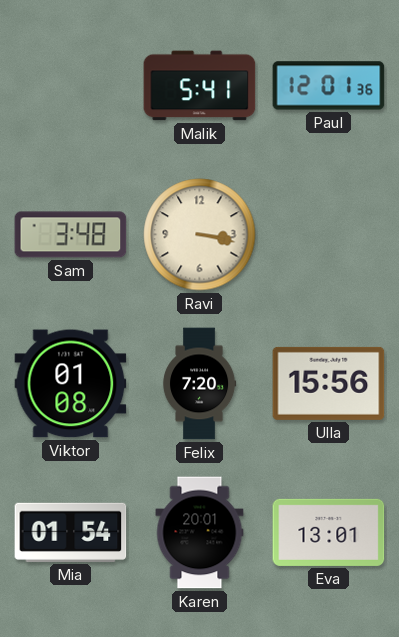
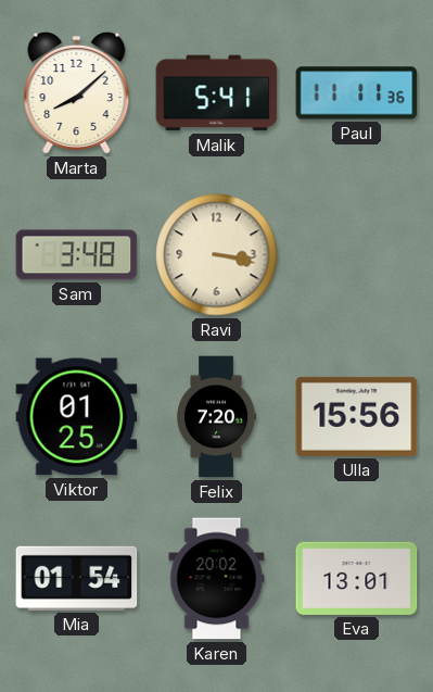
Marta: none -> 8:08 (77, 92)
Paul: 12:01 -> 11:11 (357, 93)
Viktor: 01:08 -> 01:25 (77, 417)
Karen: 20:01 -> 20:02 (217, 579)
